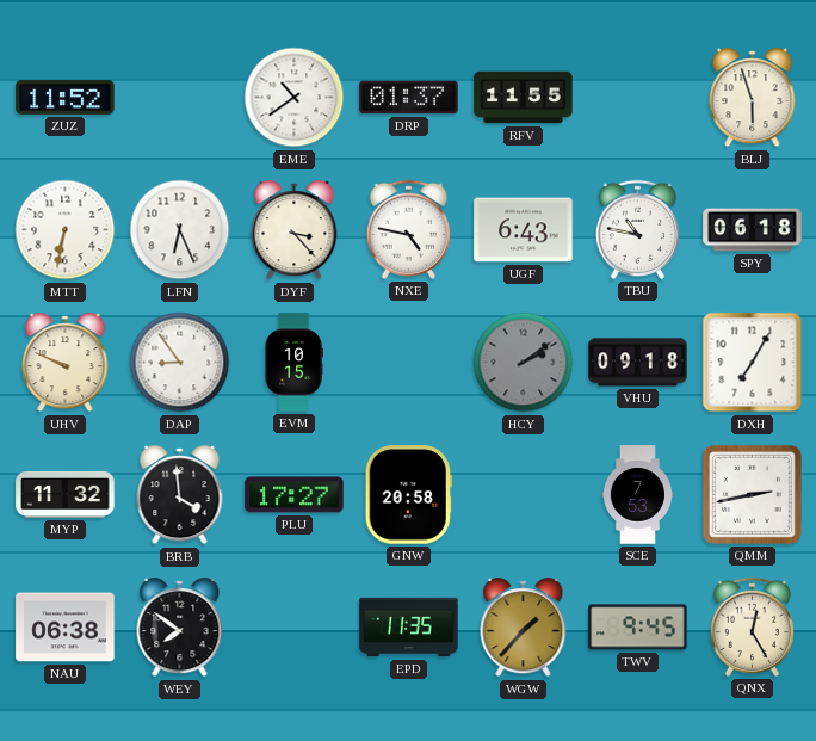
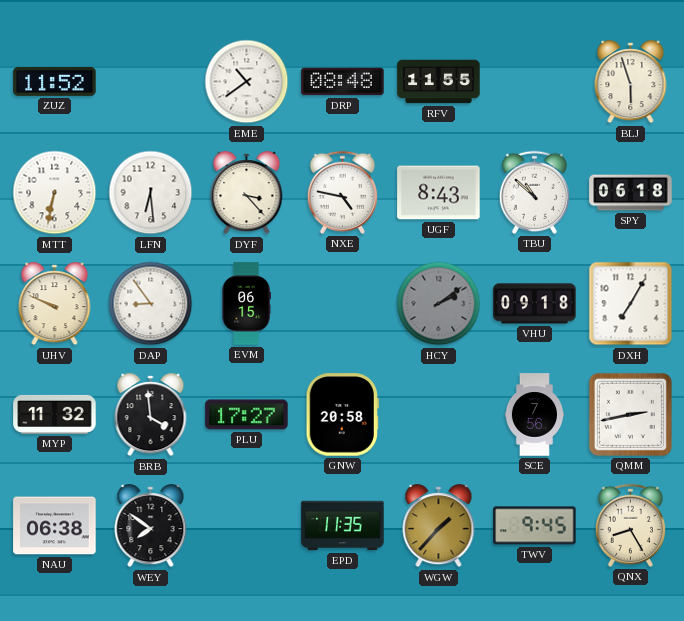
DRP: 01:37 -> 08:48 (343, 82)
LFN: 6:26 -> 6:29 (151, 193)
UGF: 6:43 -> 8:43 (439, 193)
TBU: 10:47 -> 10:52 (534, 192)
EVM: 10:15 -> 06:15 (246, 304)
SCE: 7:53 -> 7:56 (534, 415)
QNX: 12:25 -> 8:25 (630, 525)
